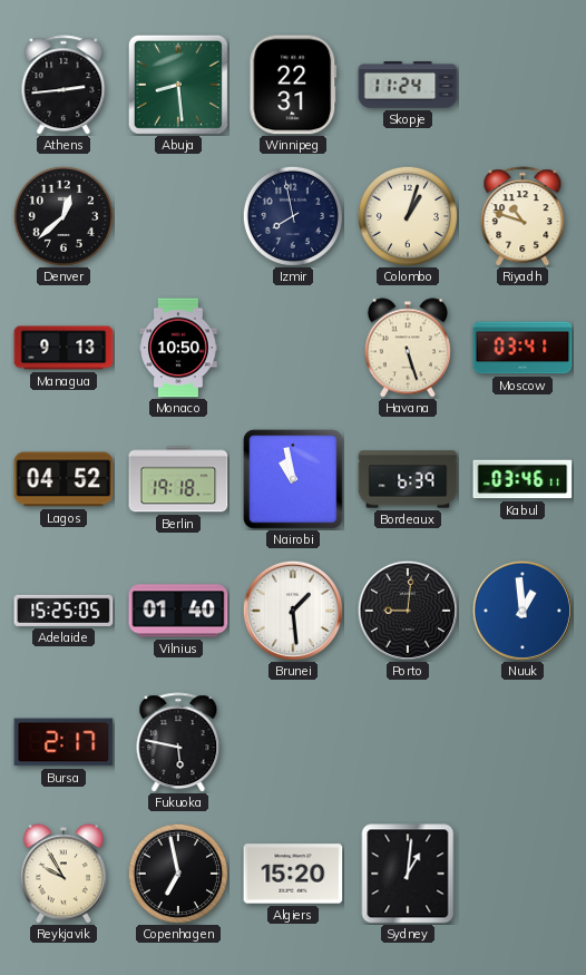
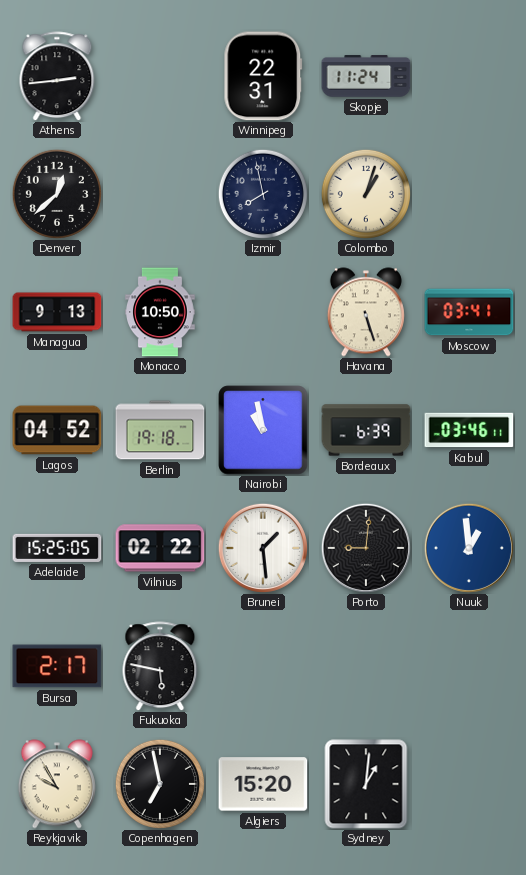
Abuja: 8:29 -> none (178, 85)
Riyadh: 10:48 -> none (522, 216)
Vilnius: 01:40 -> 02:22 (160, 548)
